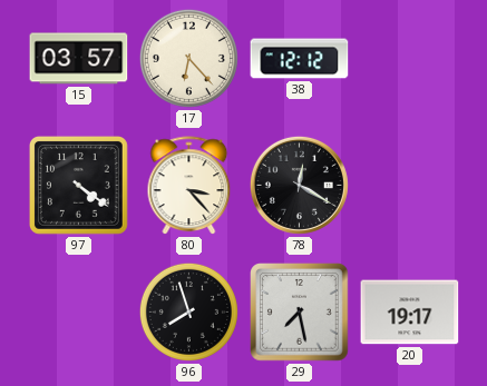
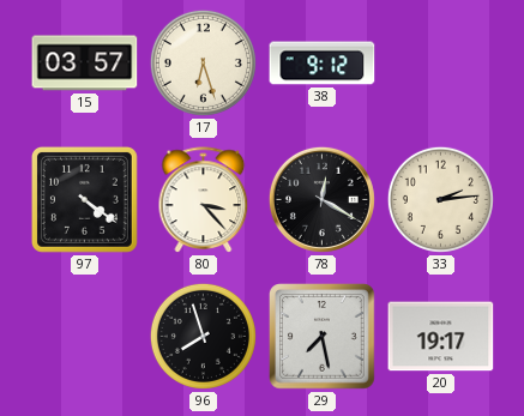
17: 6:23 -> 6:27 (203, 62)
38: 12:12 -> 9:12 (323, 64)
33: none -> 2:14 (440, 199)
